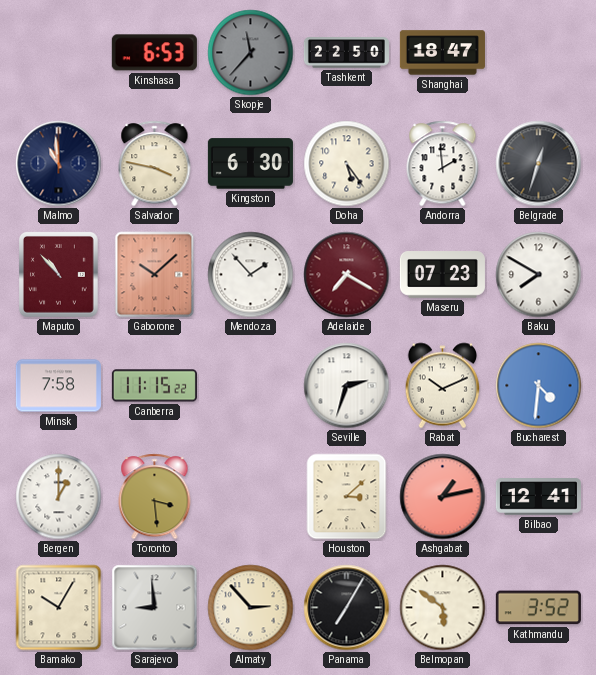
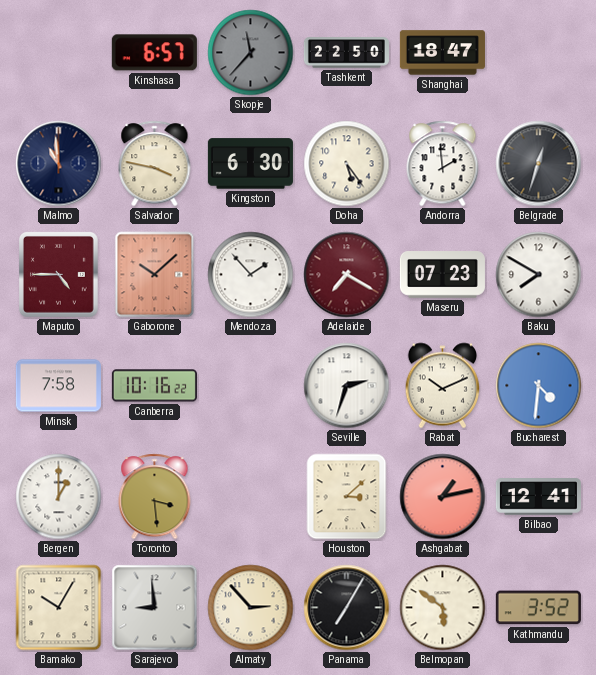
Kinshasa: 6:53 -> 6:57 (154, 53)
Maputo: 10:53 -> 4:45 (59, 275)
Canberra: 11:15 -> 10:16 (154, 386)
